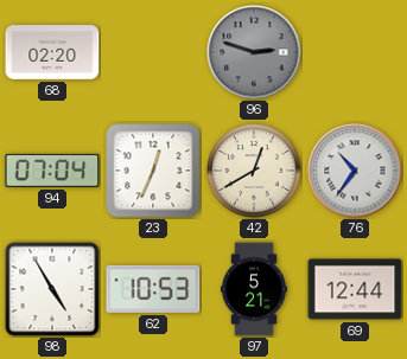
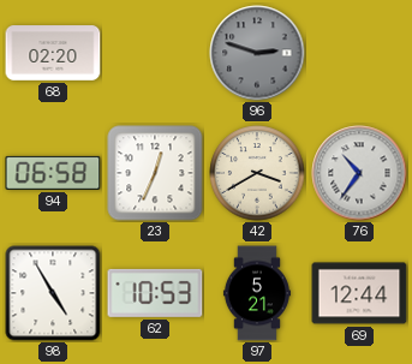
94: 07:04 -> 06:58 (53, 173)
42: 12:40 -> 3:40 (257, 173)
